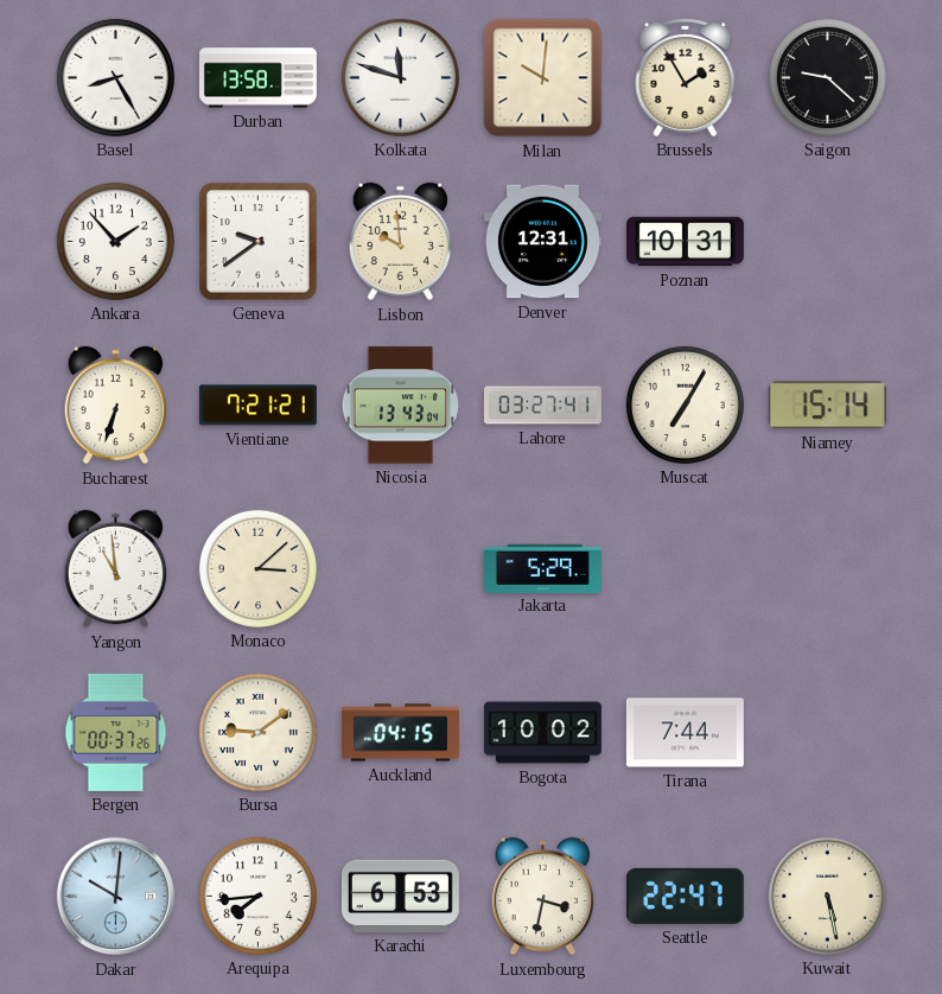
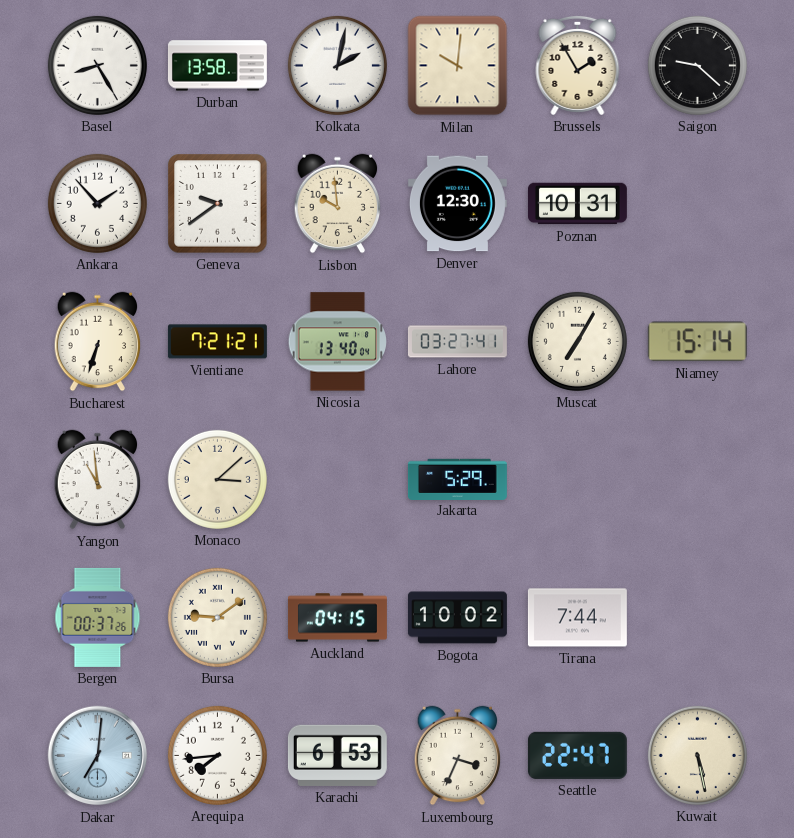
Kolkata: 11:48 -> 2:02 (337, 65)
Denver: 12:31 -> 12:30 (457, 204)
Nicosia: 13:43 -> 13:40 (337, 342)
Dakar: 10:01 -> 7:01 (98, 756)
Luxembourg: 3:32 -> 3:34 (458, 756)
